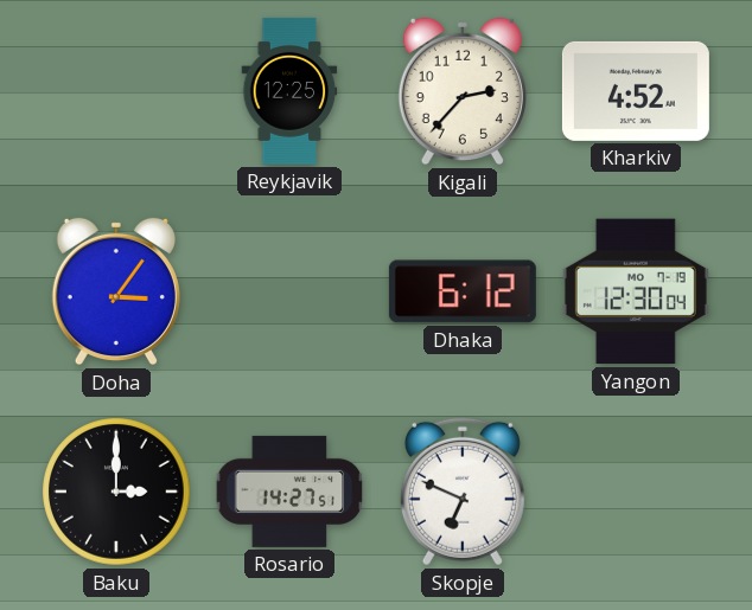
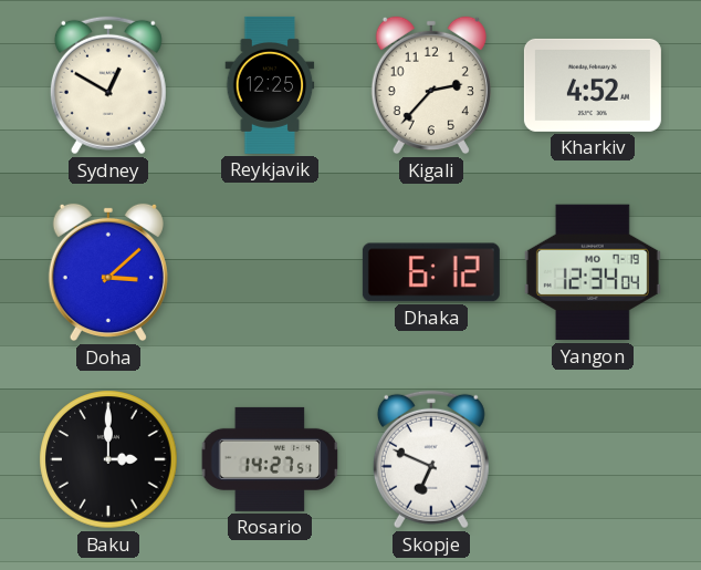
Sydney: none -> 12:50 (108, 85)
Doha: 3:06 -> 3:08 (108, 272)
Yangon: 12:30 -> 12:34 (593, 272)
